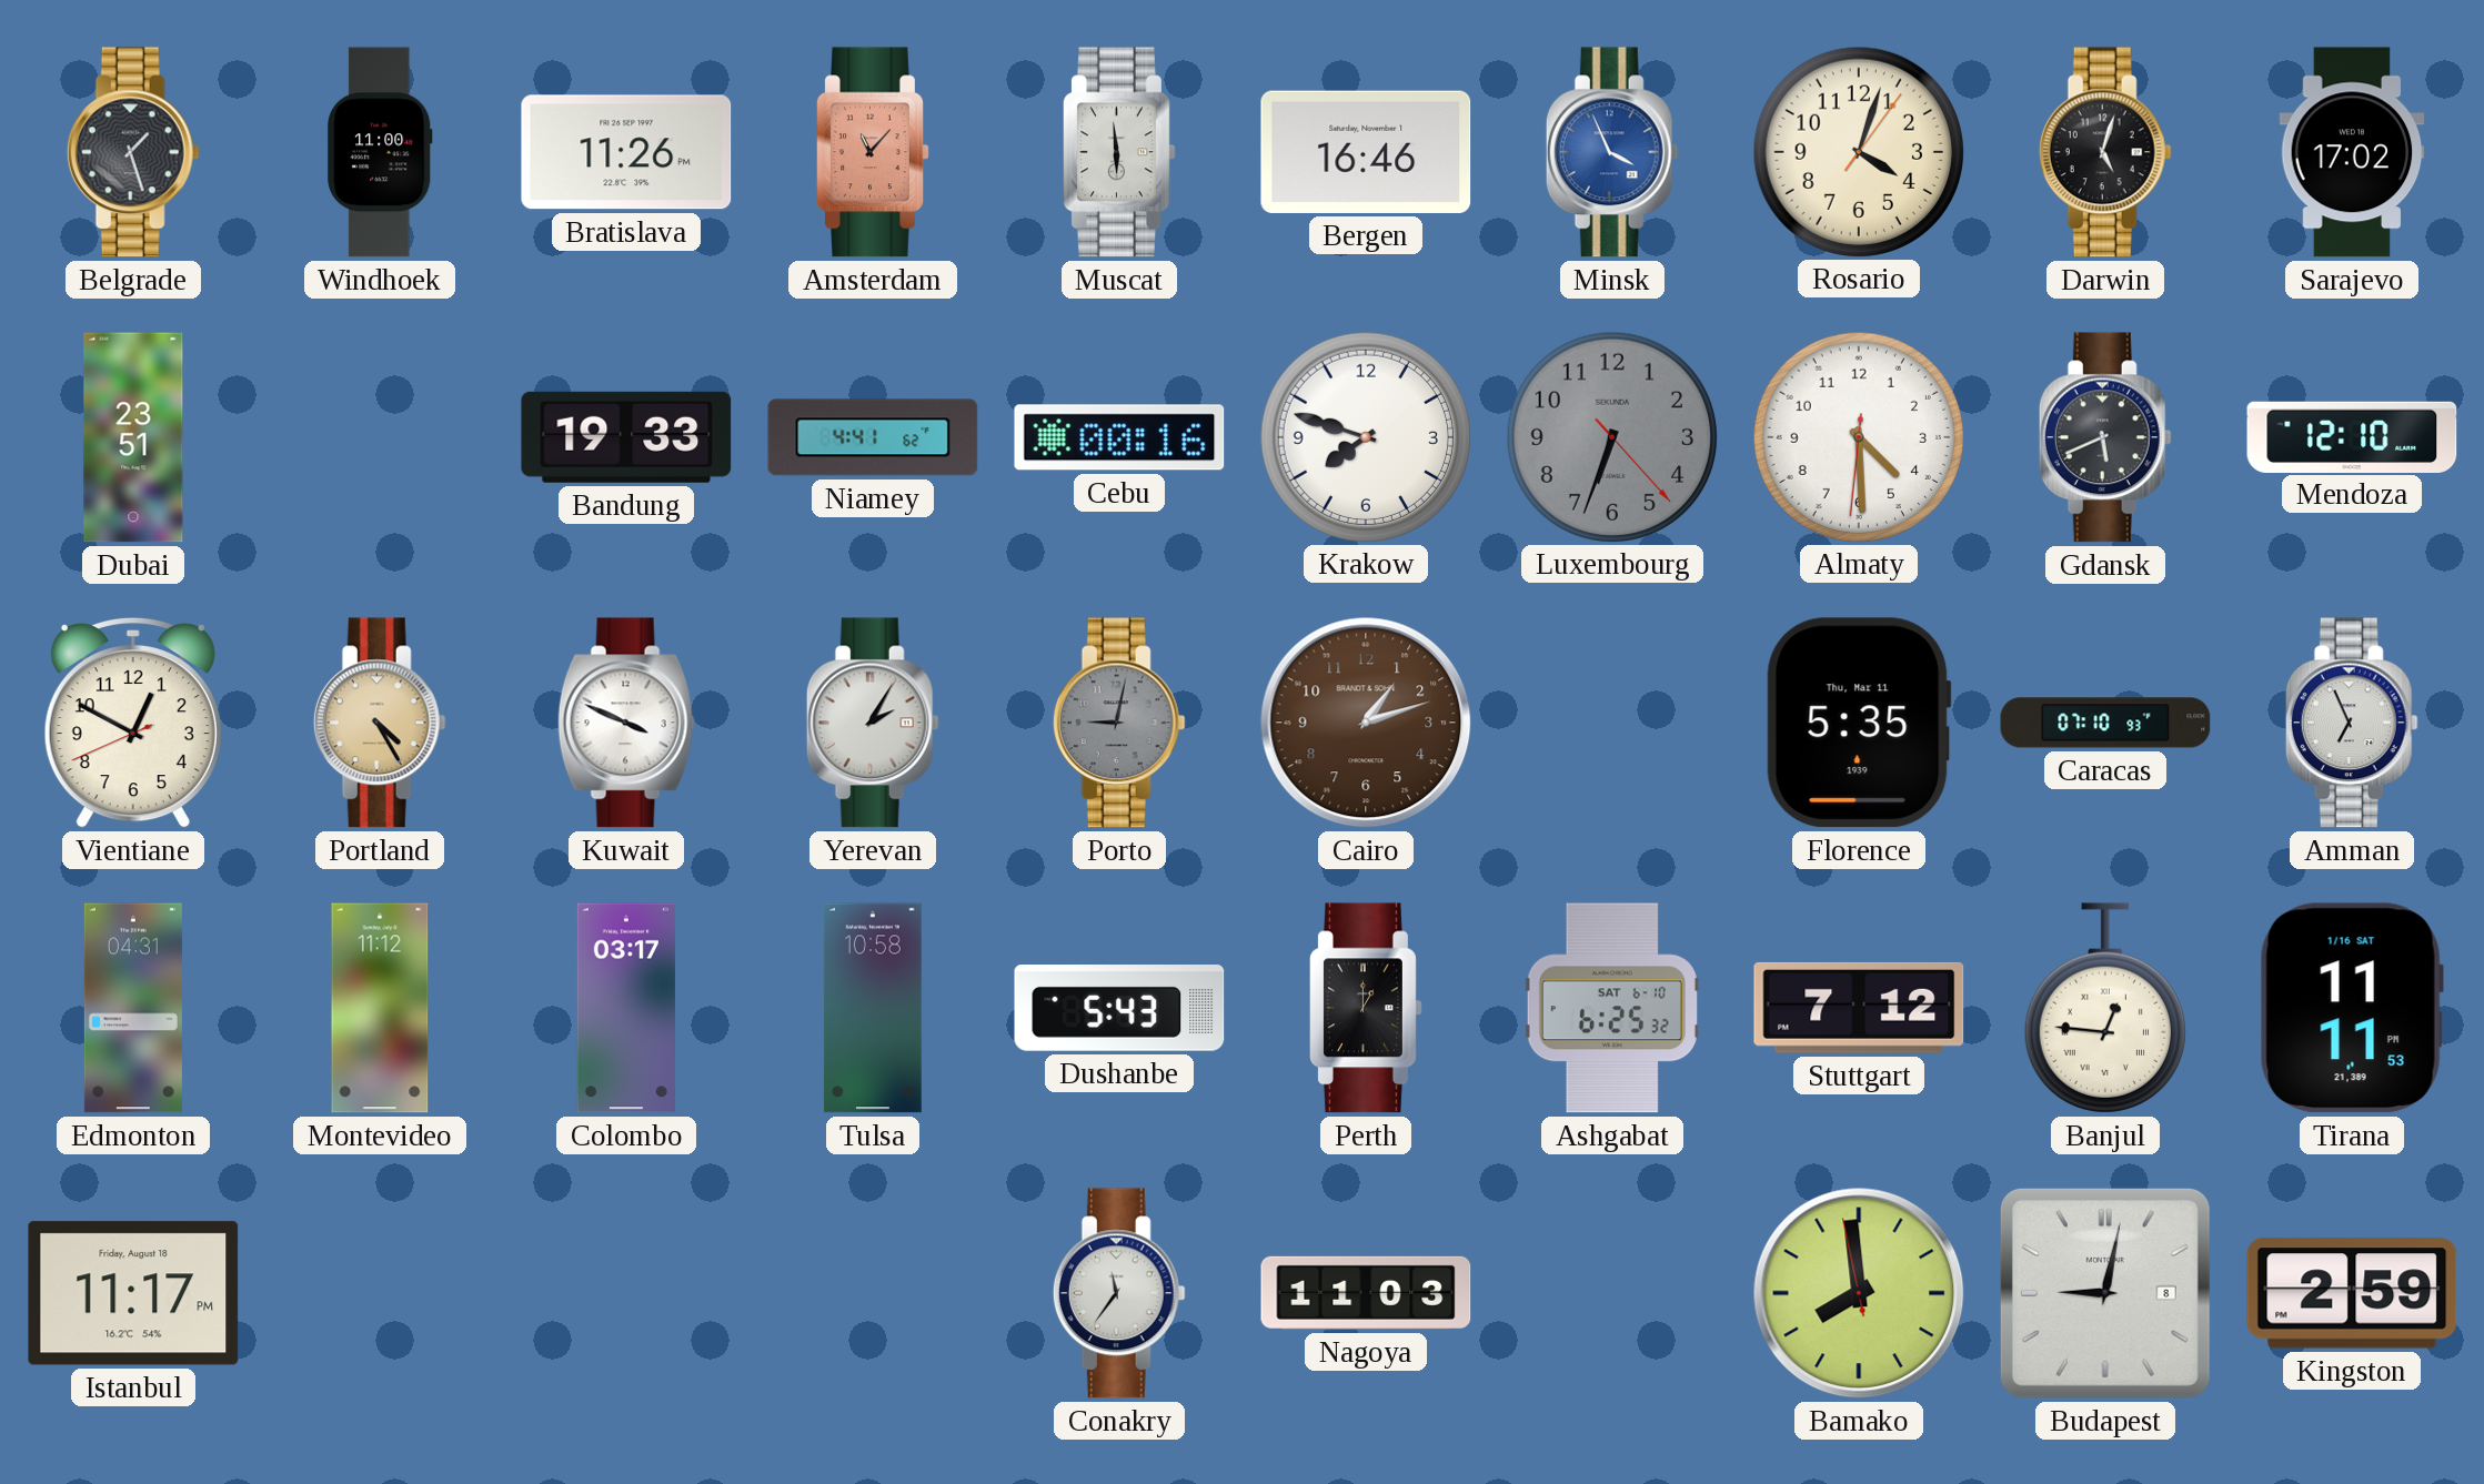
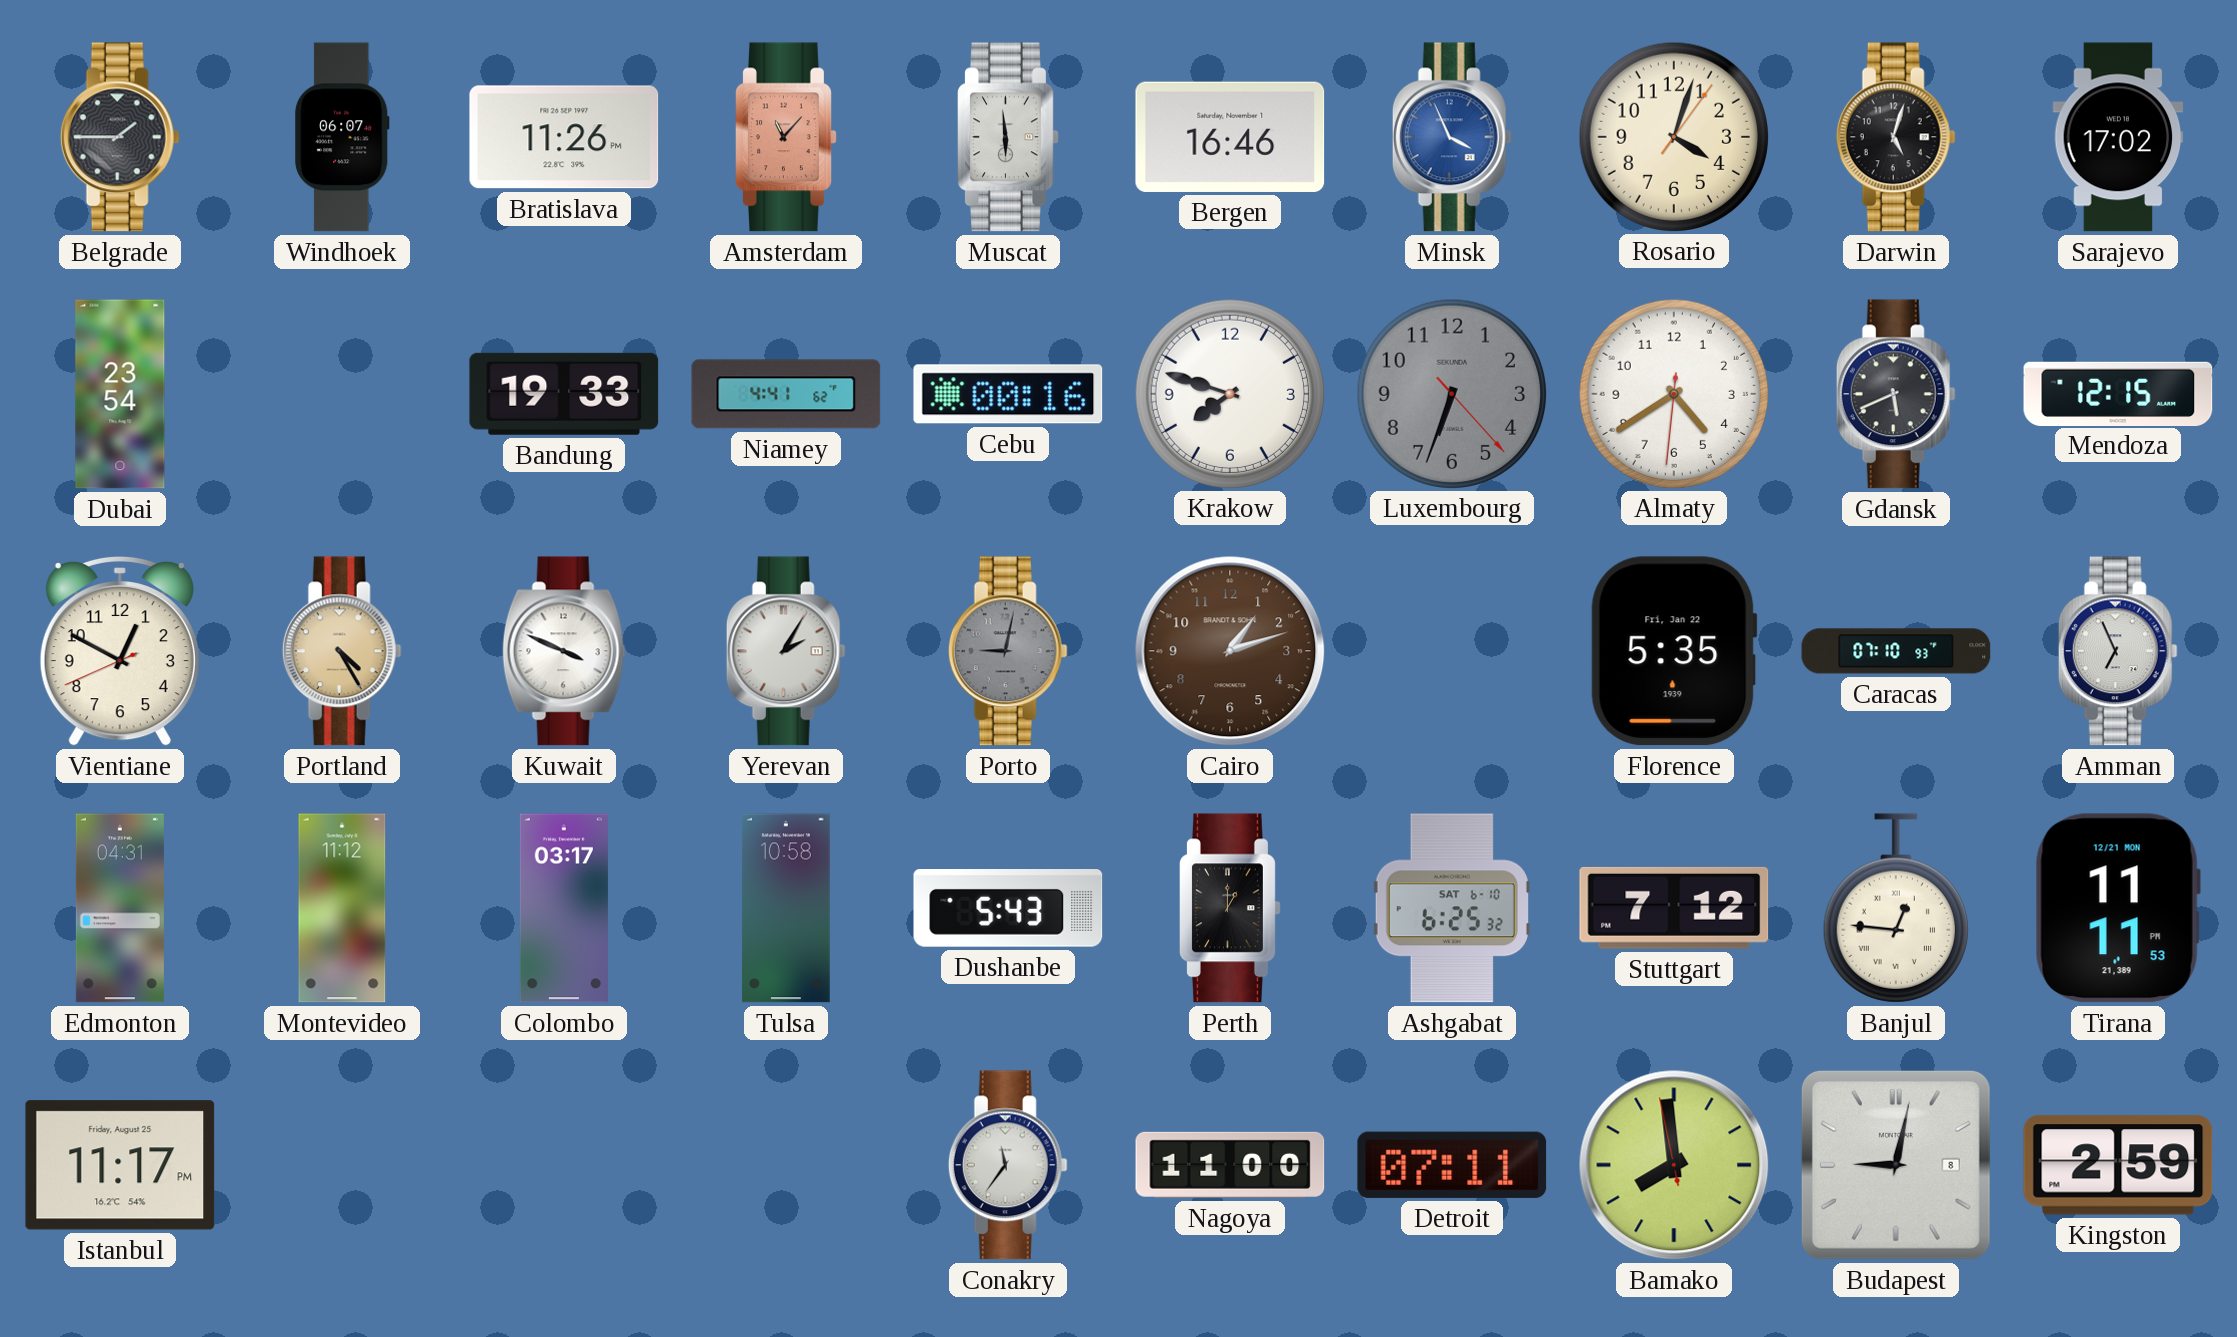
Belgrade: 1:27 -> 1:45 (120, 137)
Windhoek: 11:00 -> 06:07 (342, 137)
Dubai: 23:51 -> 23:54 (120, 394)
Almaty: 4:29 -> 4:39 (1673, 393)
Mendoza: 12:10 -> 12:15 (2118, 393)
Florence date: Thu, Mar 11 -> Fri, Jan 22 (1674, 651)
Tirana date: 1/16 SAT -> 12/21 MON (2118, 908)
Istanbul date: Friday, August 18 -> Friday, August 25 (120, 1165)
Nagoya: 11:03 -> 11:00 (1230, 1165)
Detroit: none -> 07:11 (1452, 1165)
